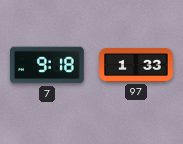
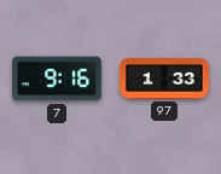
7: 9:18 -> 9:16 (58, 79)
